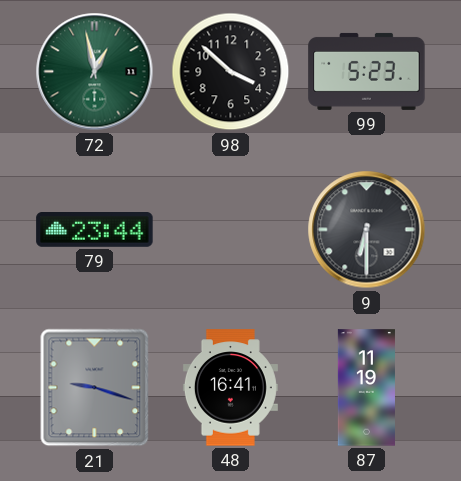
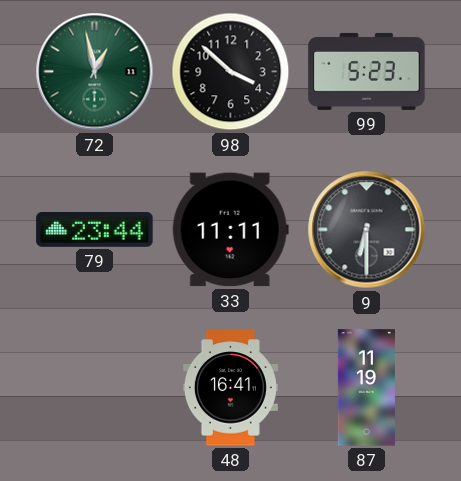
33: none -> 11:11 (230, 230)
21: 9:18 -> none (95, 388)
